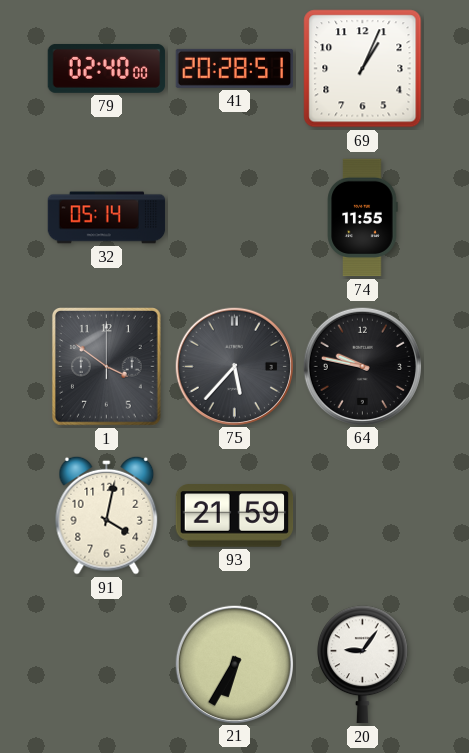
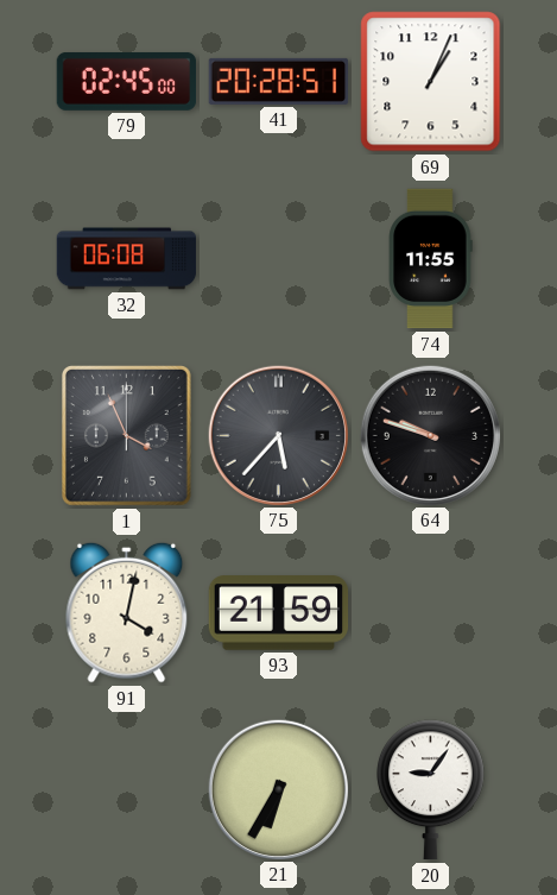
79: 02:40 -> 02:45 (127, 81)
32: 05:14 -> 06:08 (127, 259)
1: 3:51 -> 3:56 (126, 436)
64: 9:47 -> 9:48 (430, 435)
